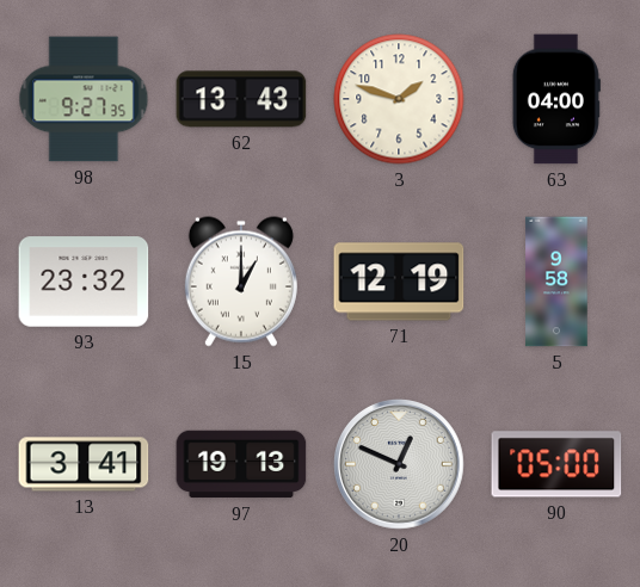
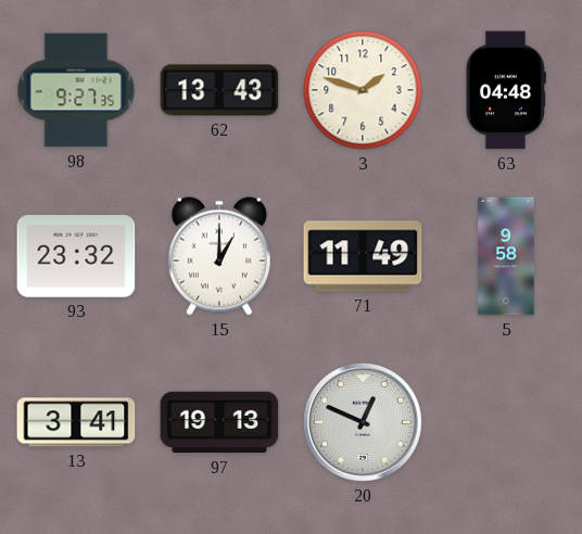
63: 04:00 -> 04:48 (506, 90)
71: 12:19 -> 11:49 (363, 256)
90: 05:00 -> none (556, 464)
